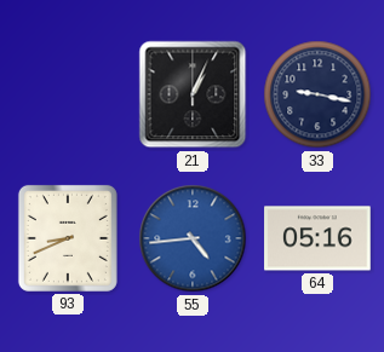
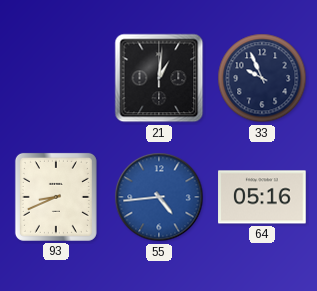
21: 1:04 -> 1:01 (159, 78)
33: 9:17 -> 9:56 (262, 78)
